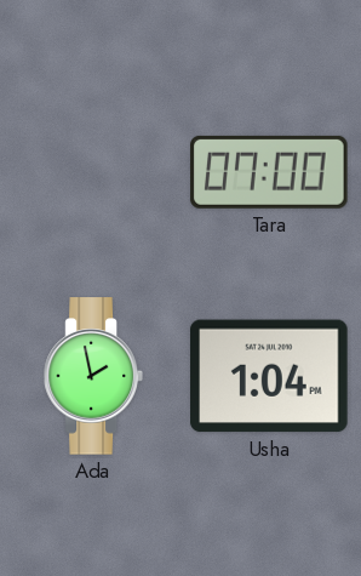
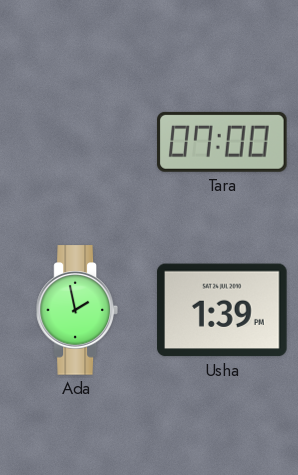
Usha: 1:04 -> 1:39 (222, 310)
